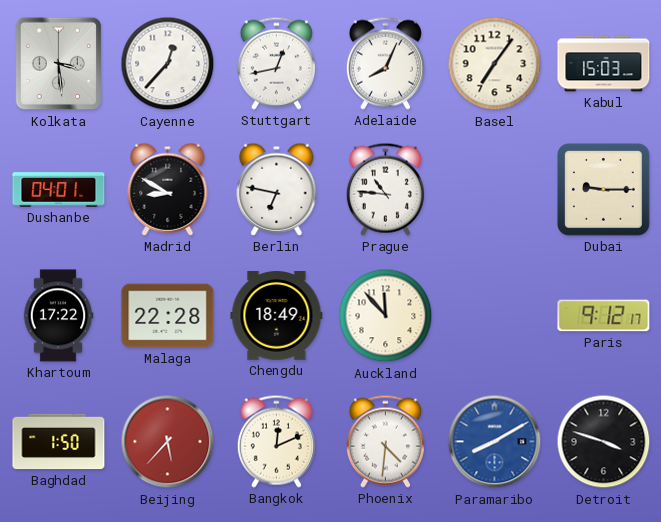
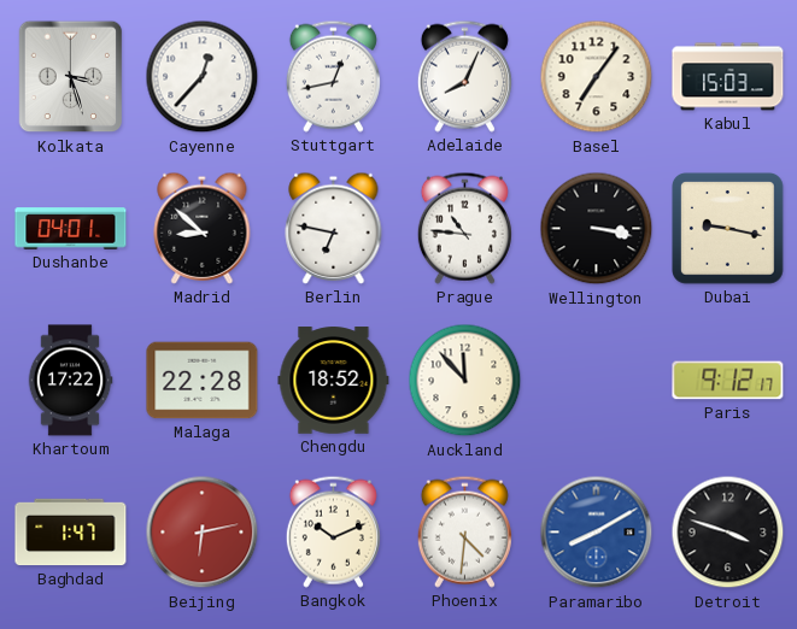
Kolkata: 3:29 -> 3:27 (71, 77)
Madrid: 8:50 -> 8:52 (203, 228)
Wellington: none -> 3:17 (597, 229)
Dubai: 9:15 -> 9:17 (728, 229)
Chengdu: 18:49 -> 18:52 (334, 381)
Baghdad: 1:50 -> 1:47 (71, 533)
Beijing: 5:37 -> 6:13 (203, 533)
Bangkok: 12:11 -> 10:11 (333, 531)
